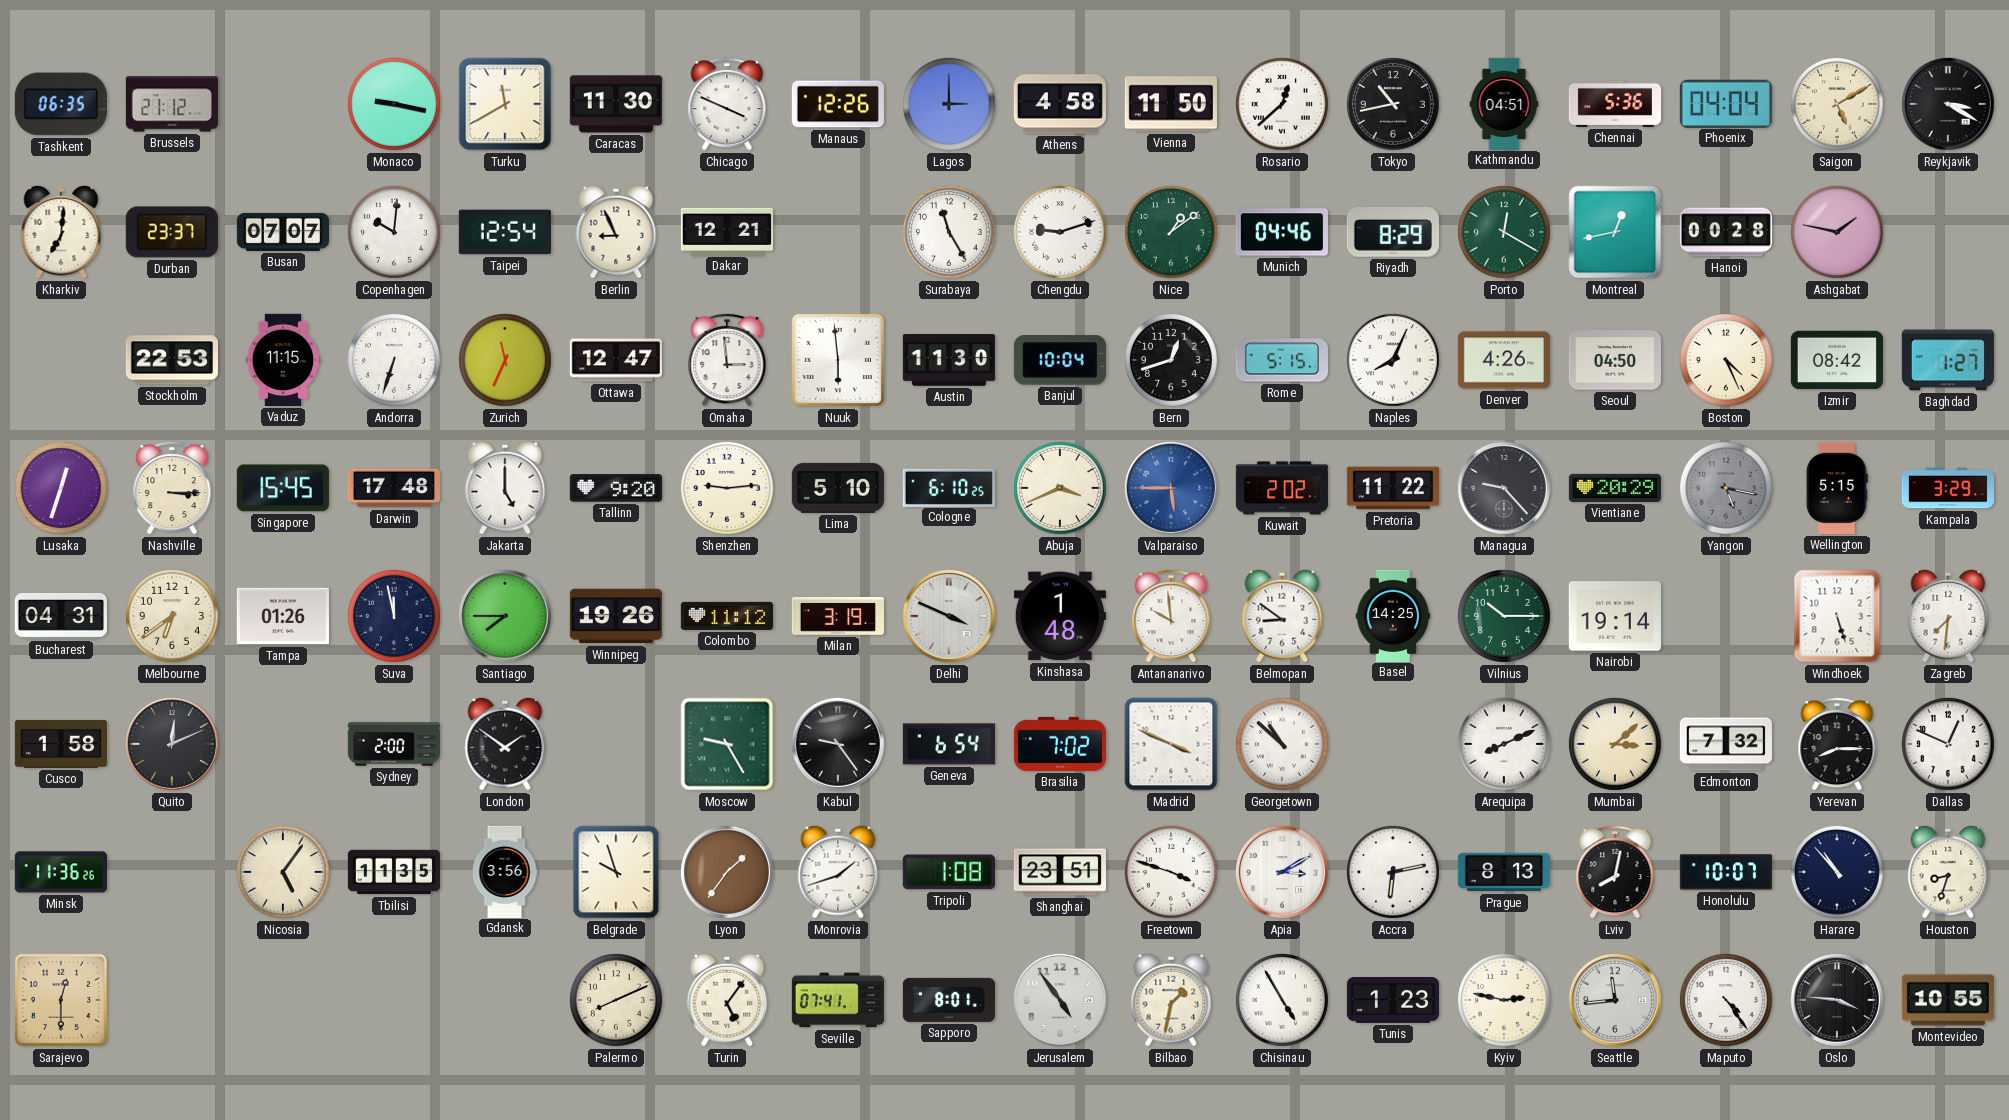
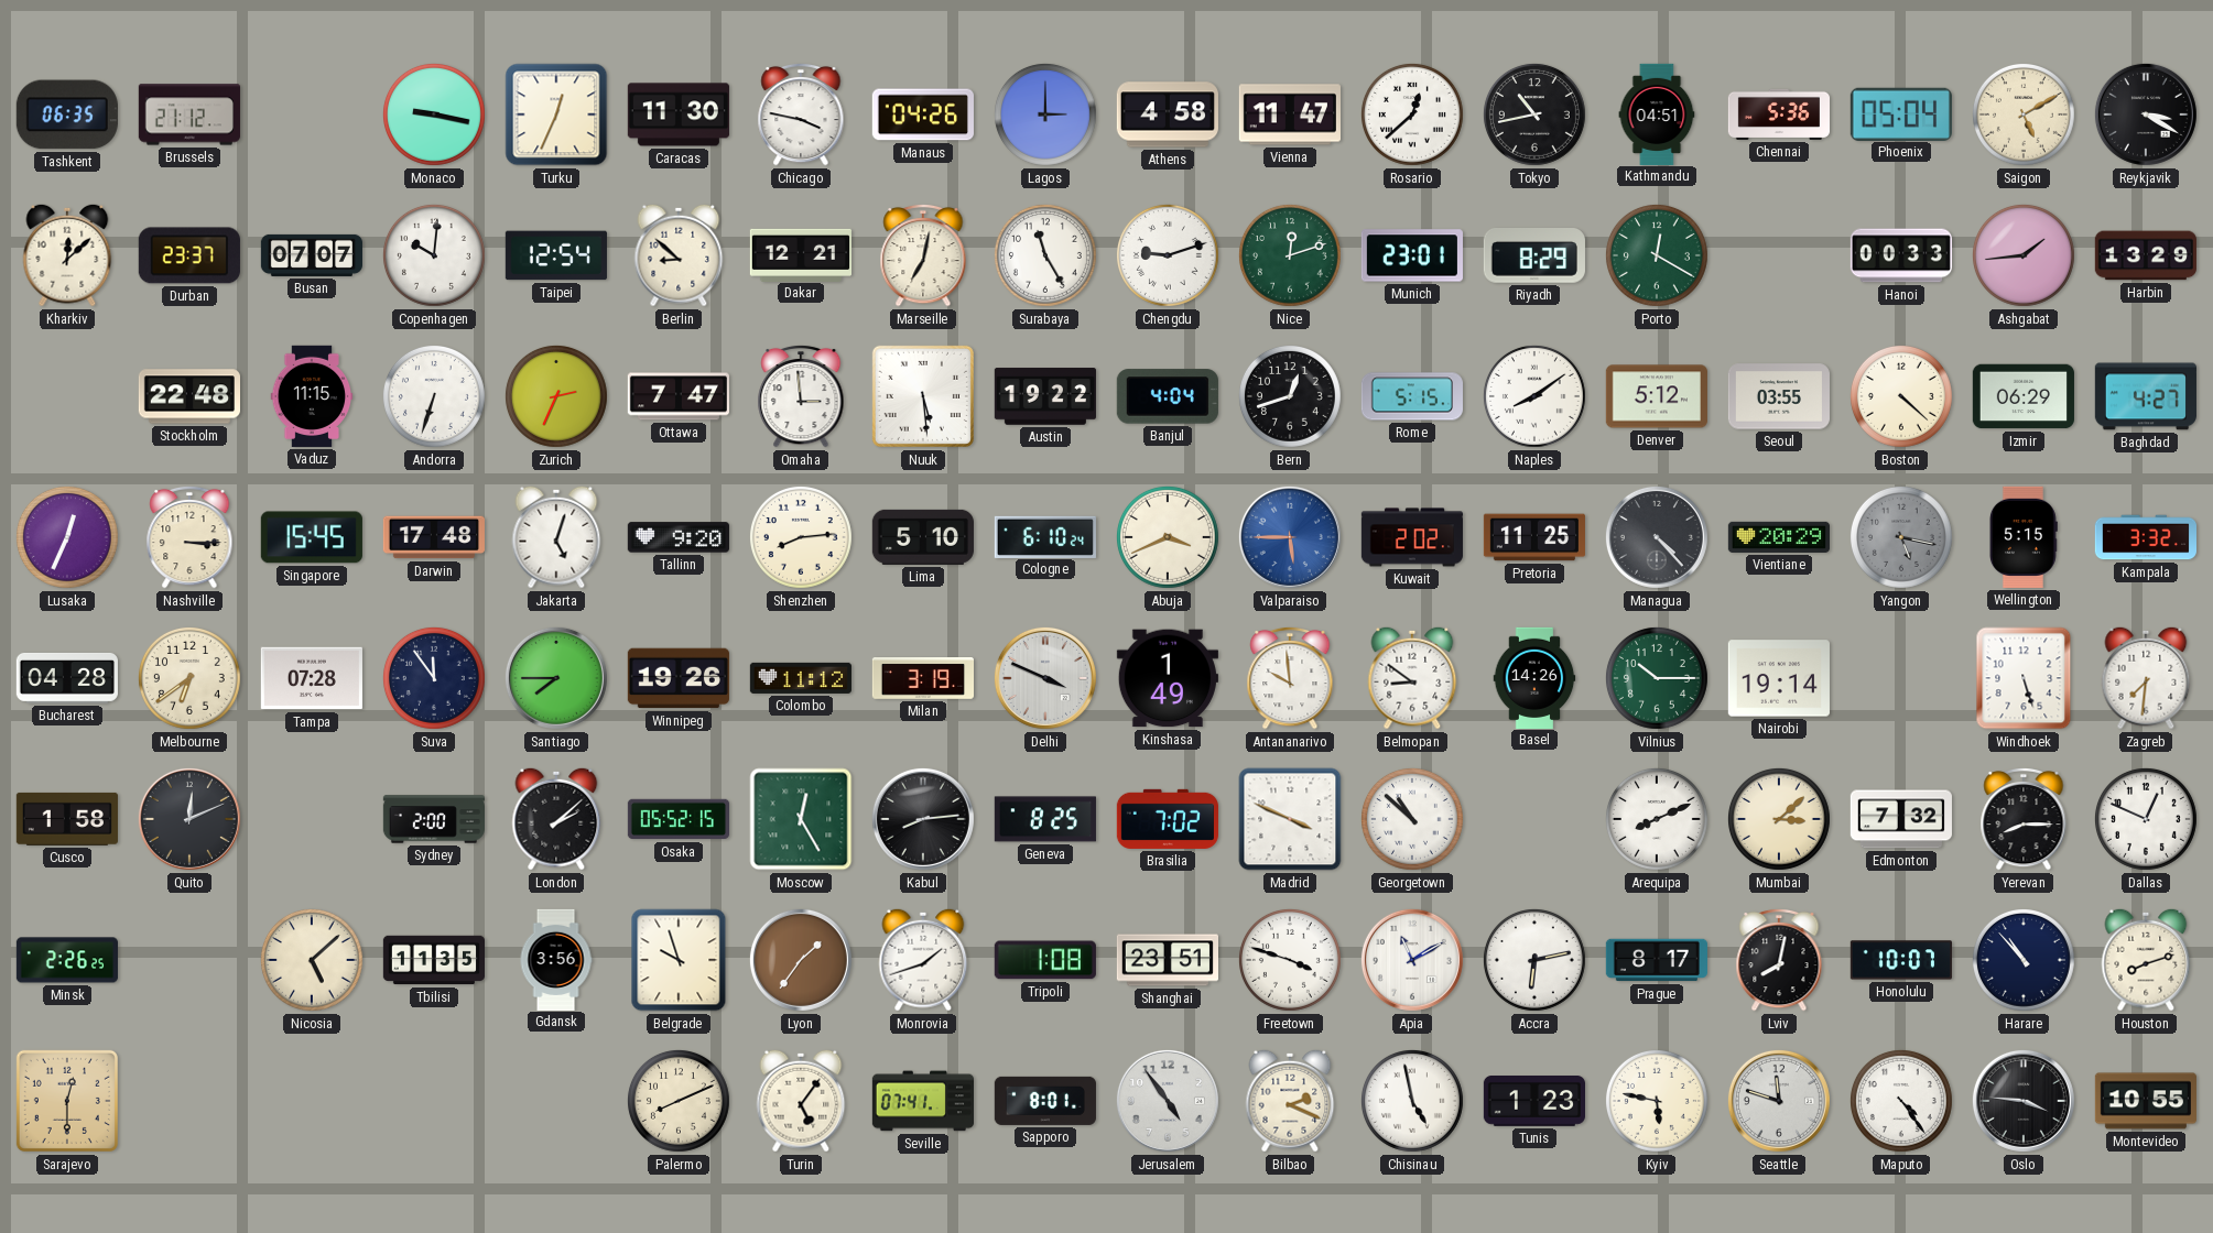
Turku: 11:40 -> 12:34 (556, 114)
Chicago: 3:49 -> 3:47 (801, 114)
Manaus: 12:26 -> 04:26 (923, 114)
Vienna: 11:50 -> 11:47 (1290, 114)
Phoenix: 04:04 -> 05:04 (1901, 113)
Kharkiv: 7:01 -> 12:08 (67, 255)
Berlin: 8:56 -> 8:52 (679, 255)
Marseille: none -> 7:02 (923, 255)
Nice: 1:09 -> 12:12 (1290, 255)
Munich: 04:46 -> 23:01 (1412, 255)
Montreal: 12:43 -> none (1615, 232)
Hanoi: 00:28 -> 00:33 (1900, 255)
Ashgabat: 1:47 -> 1:44 (2024, 255)
Harbin: none -> 13:29 (2146, 255)
Stockholm: 22:53 -> 22:48 (188, 396)
Zurich: 11:34 -> 2:34 (556, 396)
Ottawa: 12:47 -> 7:47 (679, 396)
Nuuk: 5:59 -> 5:29 (923, 396)
Austin: 11:30 -> 19:22 (1045, 396)
Banjul: 10:04 -> 4:04 (1168, 396)
Naples: 8:04 -> 8:09 (1534, 396)
Denver: 4:26 -> 5:12 (1657, 396)
Seoul: 04:50 -> 03:55 (1779, 396)
Boston: 4:26 -> 4:22 (1901, 396)
Izmir: 08:42 -> 06:29 (2024, 396)
Baghdad: 1:27 -> 4:27 (2146, 396)
Lusaka: 12:33 -> 12:34 (67, 537)
Jakarta: 5:00 -> 5:03 (556, 537)
Shenzhen: 9:14 -> 8:14 (801, 537)
Cologne: 6:10:25 -> 6:10:24 (1045, 536)
Pretoria: 11:22 -> 11:25 (1533, 537)
Managua: 9:23 -> 4:23 (1657, 537)
Kampala: 3:29 -> 3:32 (2145, 537)
Bucharest: 04:31 -> 04:28 (67, 678)
Tampa: 01:26 -> 07:28 (312, 678)
Suva: 11:58 -> 11:54 (434, 678)
Kinshasa: 1:48 -> 1:49 (1168, 678)
Basel: 14:25 -> 14:26 (1534, 677)
London: 1:51 -> 2:08 (556, 819)
Osaka: none -> 05:52 (677, 819)
Moscow: 9:25 -> 12:25 (801, 819)
Kabul: 9:24 -> 8:14 (923, 819)
Geneva: 6:54 -> 8:25 (1045, 819)
Minsk: 11:36 -> 2:26 (66, 960)
Nicosia: 5:06 -> 5:08 (312, 960)
Apia: 3:10 -> 11:10 (1412, 960)
Prague: 8:13 -> 8:17 (1657, 960)
Houston: 8:33 -> 8:12 (2146, 960)
Bilbao: 1:32 -> 2:19 (1290, 1101)
Chisinau: 4:55 -> 4:58 (1412, 1101)
Kyiv: 2:47 -> 5:47 (1657, 1101)
Seattle: 11:44 -> 11:48 (1779, 1101)
